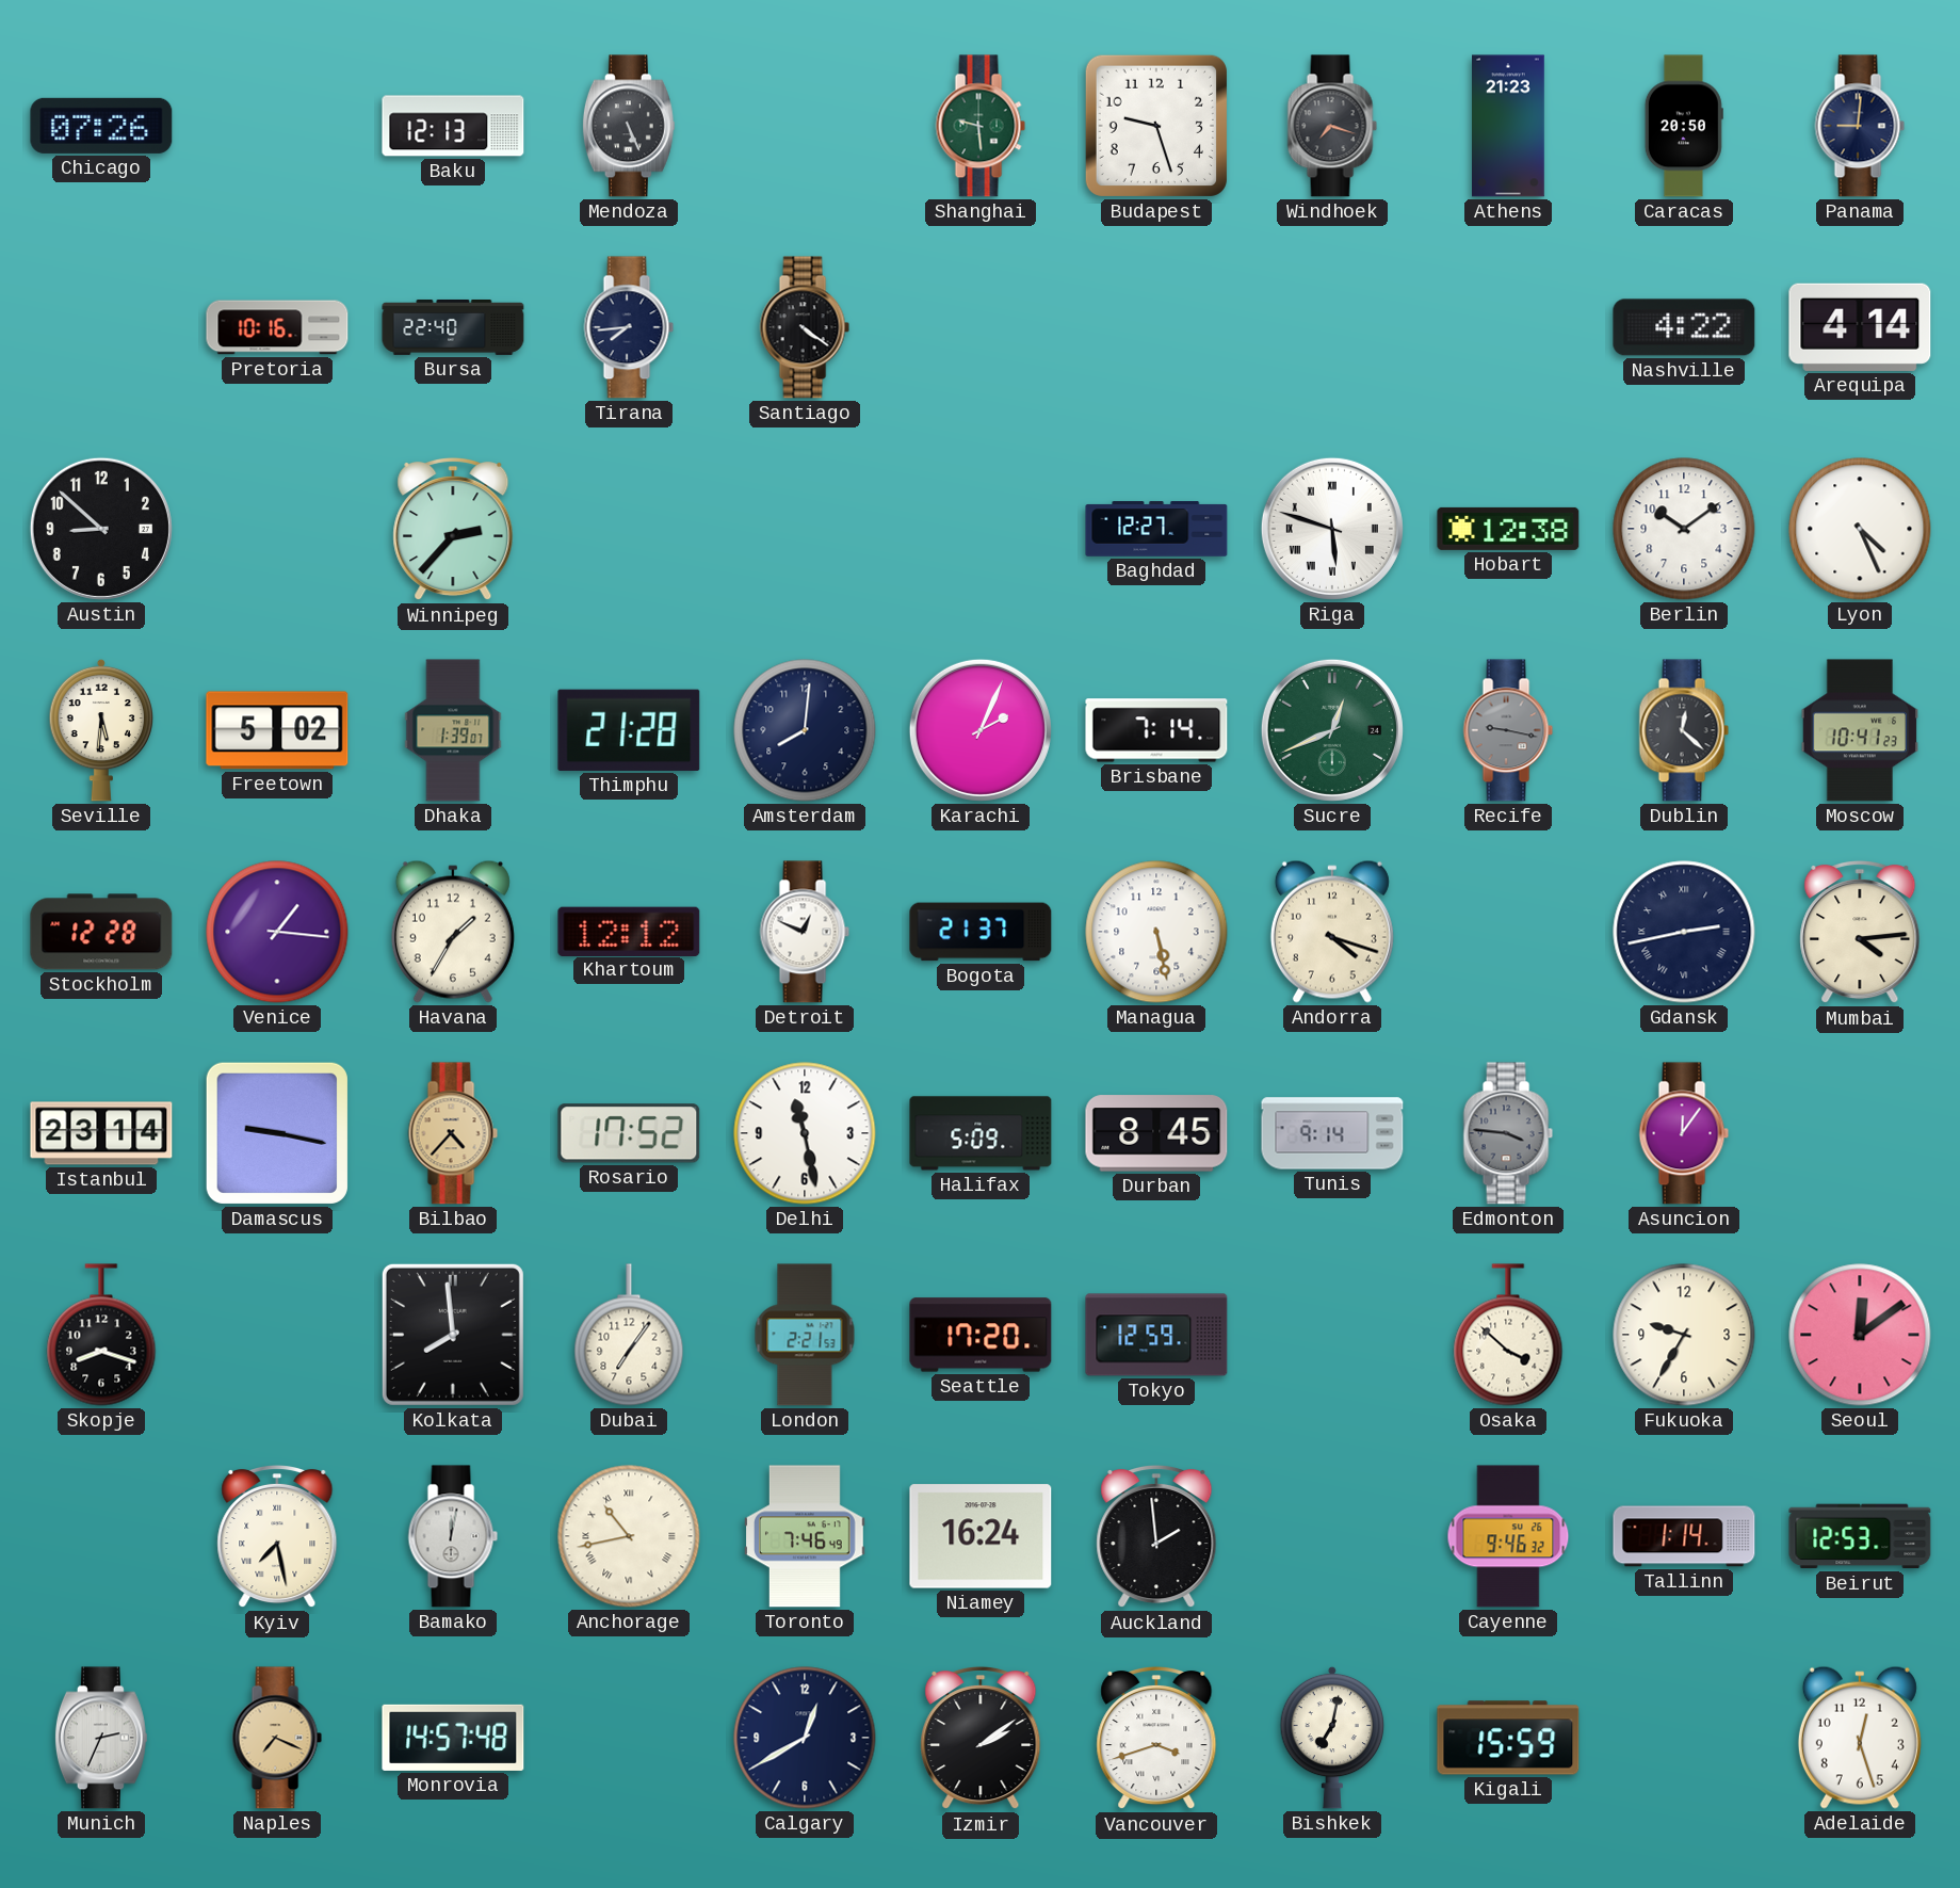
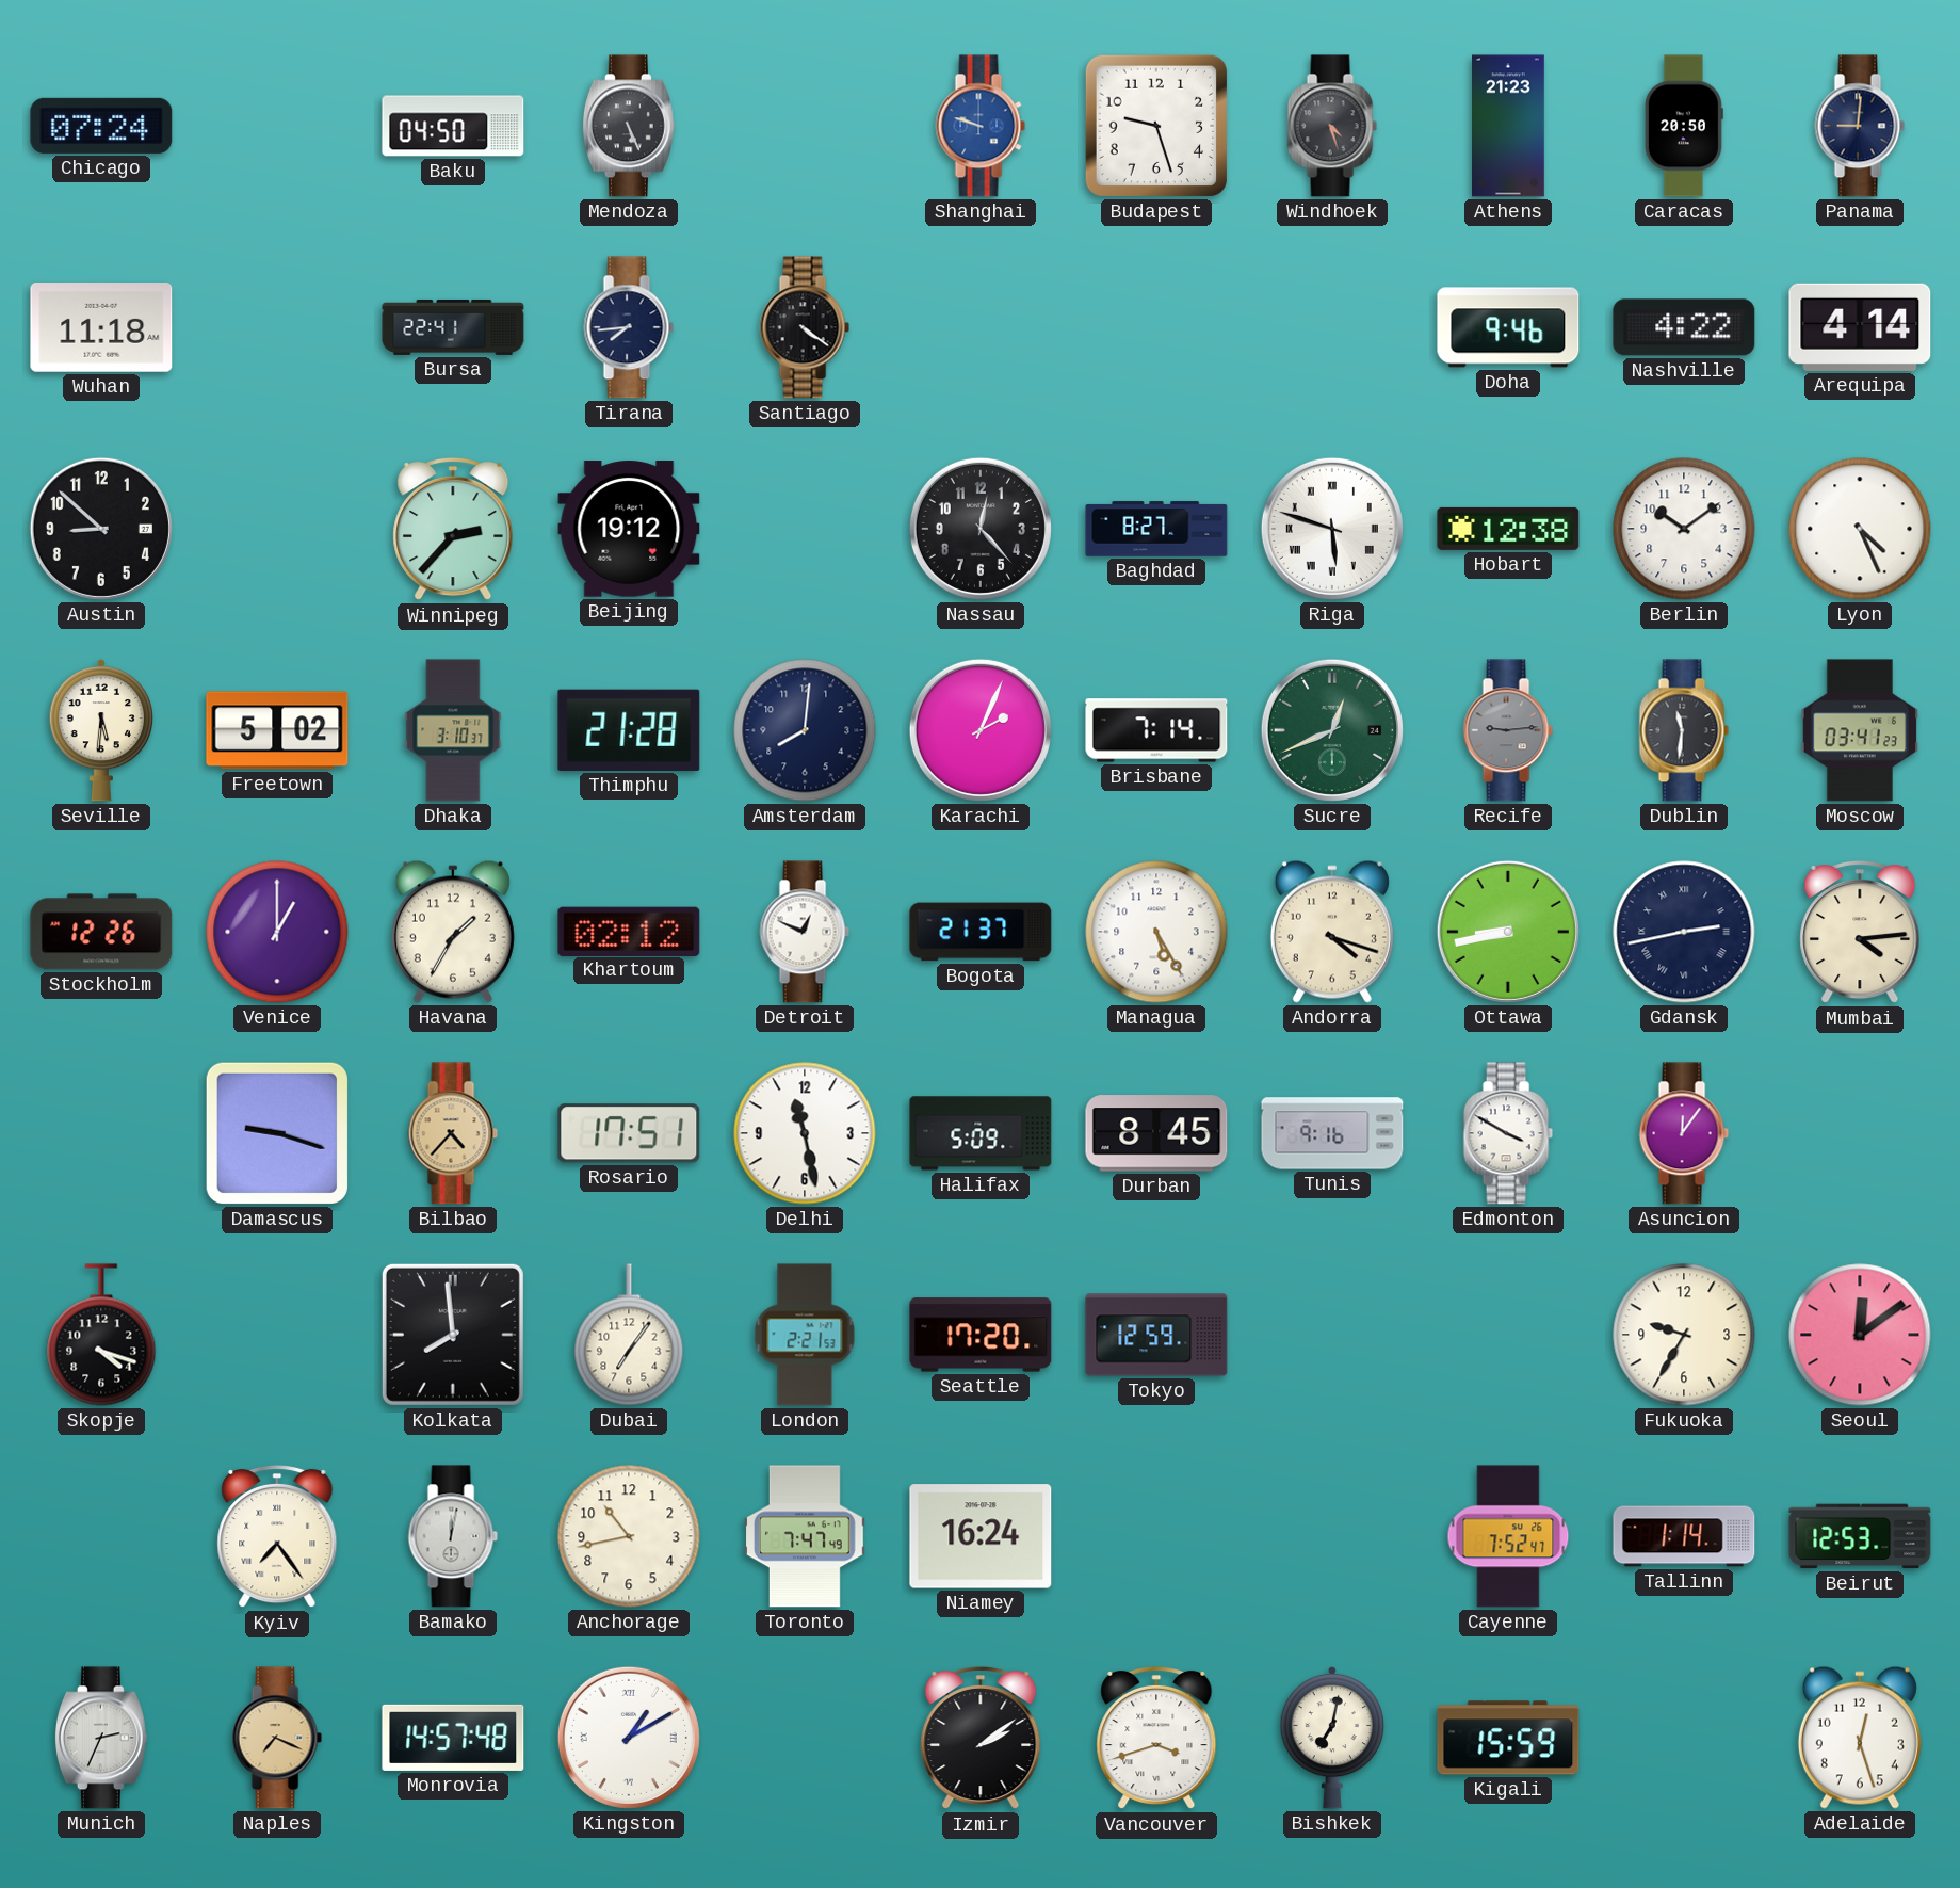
Chicago: 07:26 -> 07:24 (101, 126)
Baku: 12:13 -> 04:50 (453, 126)
Shanghai: 9:29 -> 9:48 (981, 126)
Shanghai dial: green -> blue (981, 126)
Windhoek: 7:18 -> 4:27 (1332, 126)
Wuhan: none -> 11:18 (101, 328)
Pretoria: 10:16 -> none (277, 327)
Bursa: 22:40 -> 22:41 (453, 327)
Doha: none -> 9:46 (1508, 327)
Beijing: none -> 19:12 (629, 529)
Nassau: none -> 12:23 (981, 529)
Baghdad: 12:27 -> 8:27 (1156, 529)
Dhaka: 1:39 -> 3:10 (453, 730)
Recife: 9:17 -> 9:14 (1508, 730)
Dublin: 12:22 -> 11:31 (1684, 730)
Moscow: 10:41 -> 03:41 (1859, 730)
Stockholm: 12:28 -> 12:26 (101, 932)
Venice: 1:16 -> 1:00 (277, 932)
Khartoum: 12:12 -> 02:12 (629, 931)
Managua: 5:28 -> 5:25 (1156, 932)
Ottawa: none -> 8:43 (1508, 932)
Istanbul: 23:14 -> none (101, 1133)
Damascus: 9:17 -> 9:18 (277, 1133)
Rosario: 17:52 -> 17:51 (629, 1133)
Tunis: 9:14 -> 9:16 (1332, 1133)
Edmonton: 3:46 -> 3:50 (1508, 1133)
Edmonton dial: grey -> white (1508, 1133)
Skopje: 8:18 -> 4:18 (101, 1335)
Osaka: 3:52 -> none (1508, 1335)
Kyiv: 7:28 -> 7:24 (277, 1536)
Anchorage numerals: Roman -> Arabic (629, 1536)
Toronto: 7:46 -> 7:47 (806, 1536)
Auckland: 1:59 -> none (1156, 1536)
Cayenne: 9:46 -> 7:52 (1508, 1536)
Kingston: none -> 1:10 (629, 1738)
Calgary: 12:40 -> none (805, 1738)
